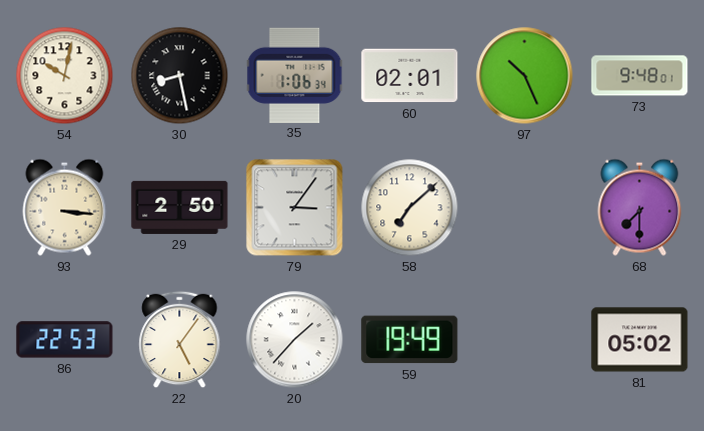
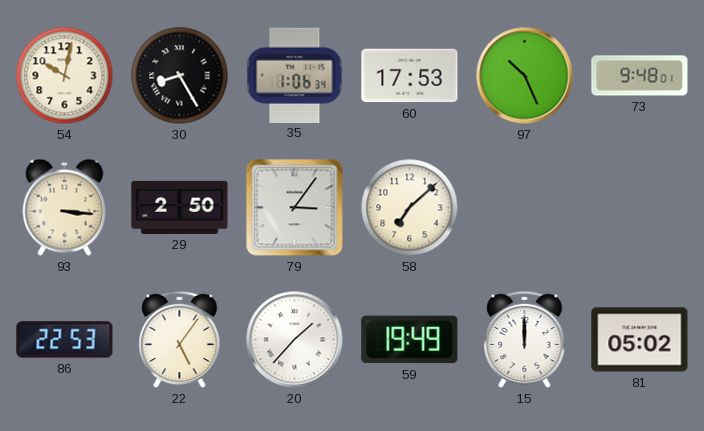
30: 8:28 -> 8:25 (180, 76)
60: 02:01 -> 17:53 (410, 76)
68: 7:30 -> none (640, 207)
15: none -> 12:00 (525, 340)
